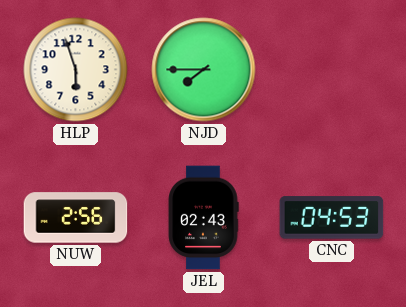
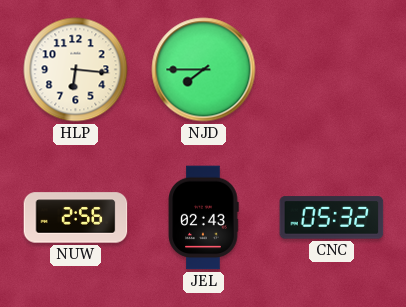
HLP: 5:57 -> 6:16 (76, 70)
CNC: 04:53 -> 05:32 (332, 218)
